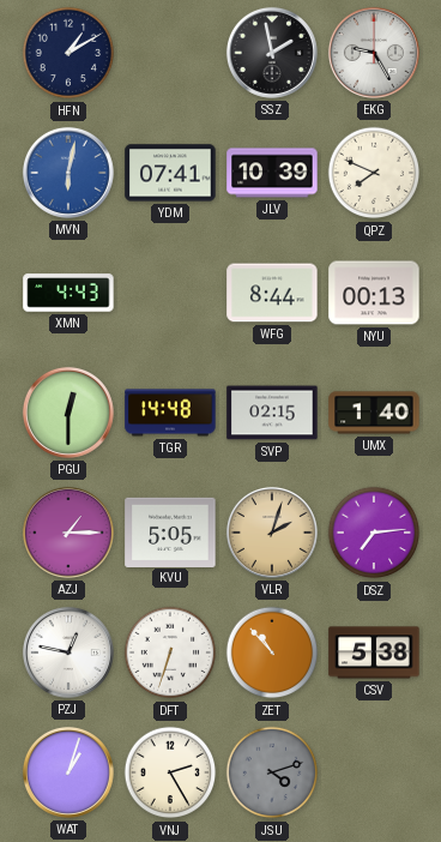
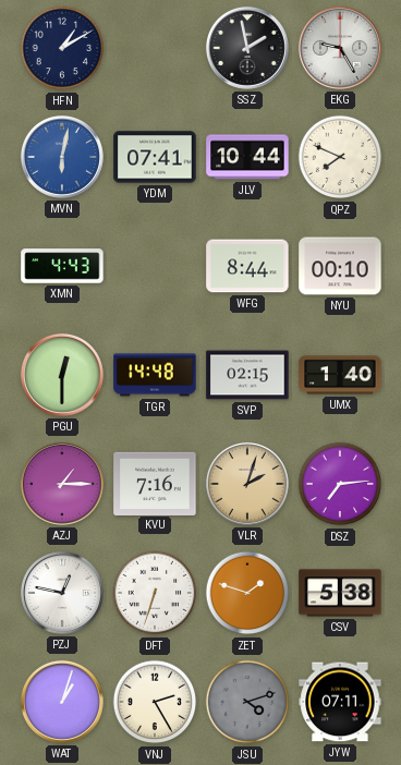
JLV: 10:39 -> 10:44 (247, 157)
NYU: 00:13 -> 00:10 (340, 266)
KVU: 5:05 -> 7:16 (155, 483)
ZET: 10:53 -> 1:48 (247, 593)
JYW: none -> 07:11 (340, 702)
